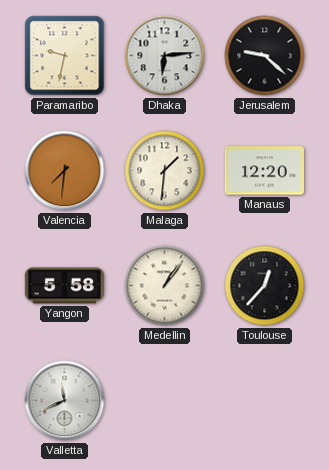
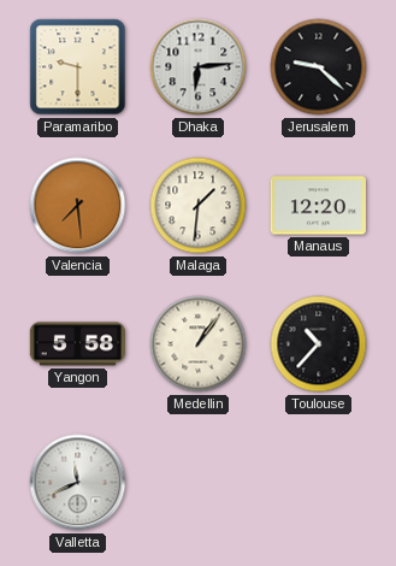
Paramaribo: 9:32 -> 9:30 (78, 67)
Valencia: 7:31 -> 7:29 (78, 206)
Toulouse: 12:37 -> 10:37 (319, 344)
